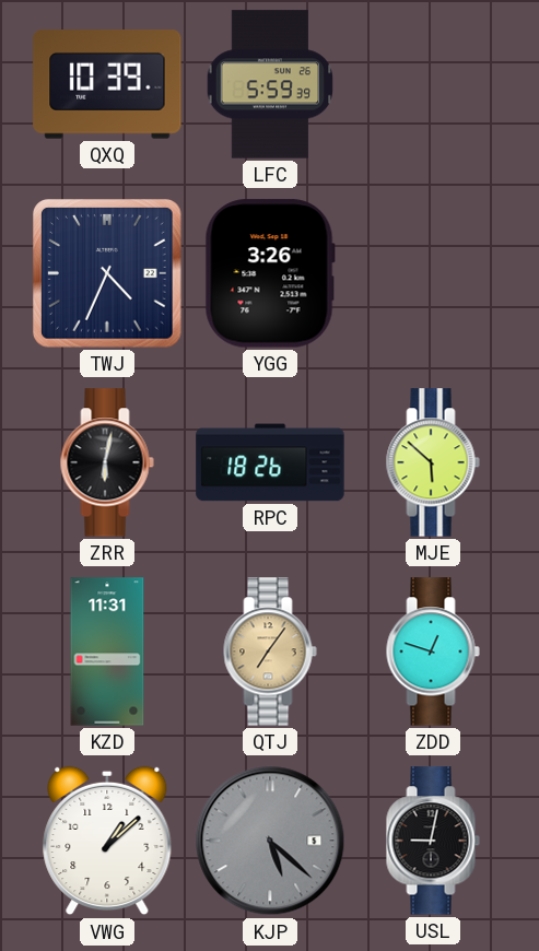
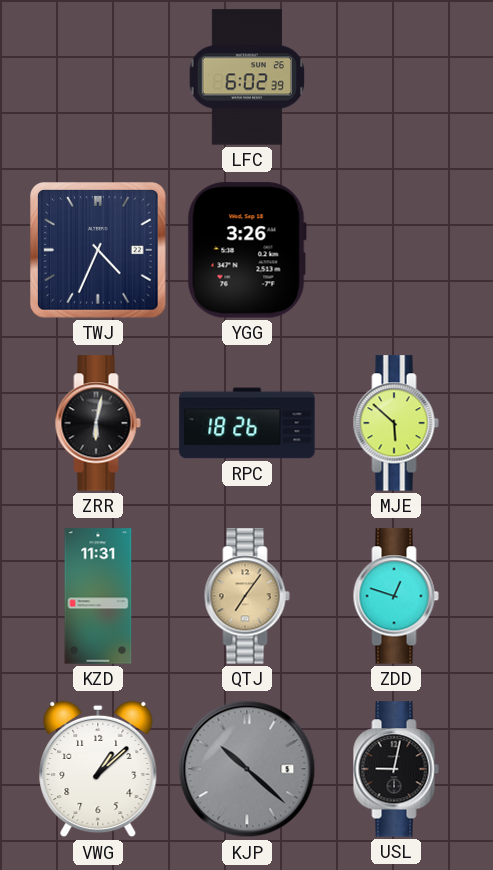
QXQ: 10:39 -> none (107, 84)
LFC: 5:59 -> 6:02 (247, 77)
KJP: 5:22 -> 10:22 (247, 769)
